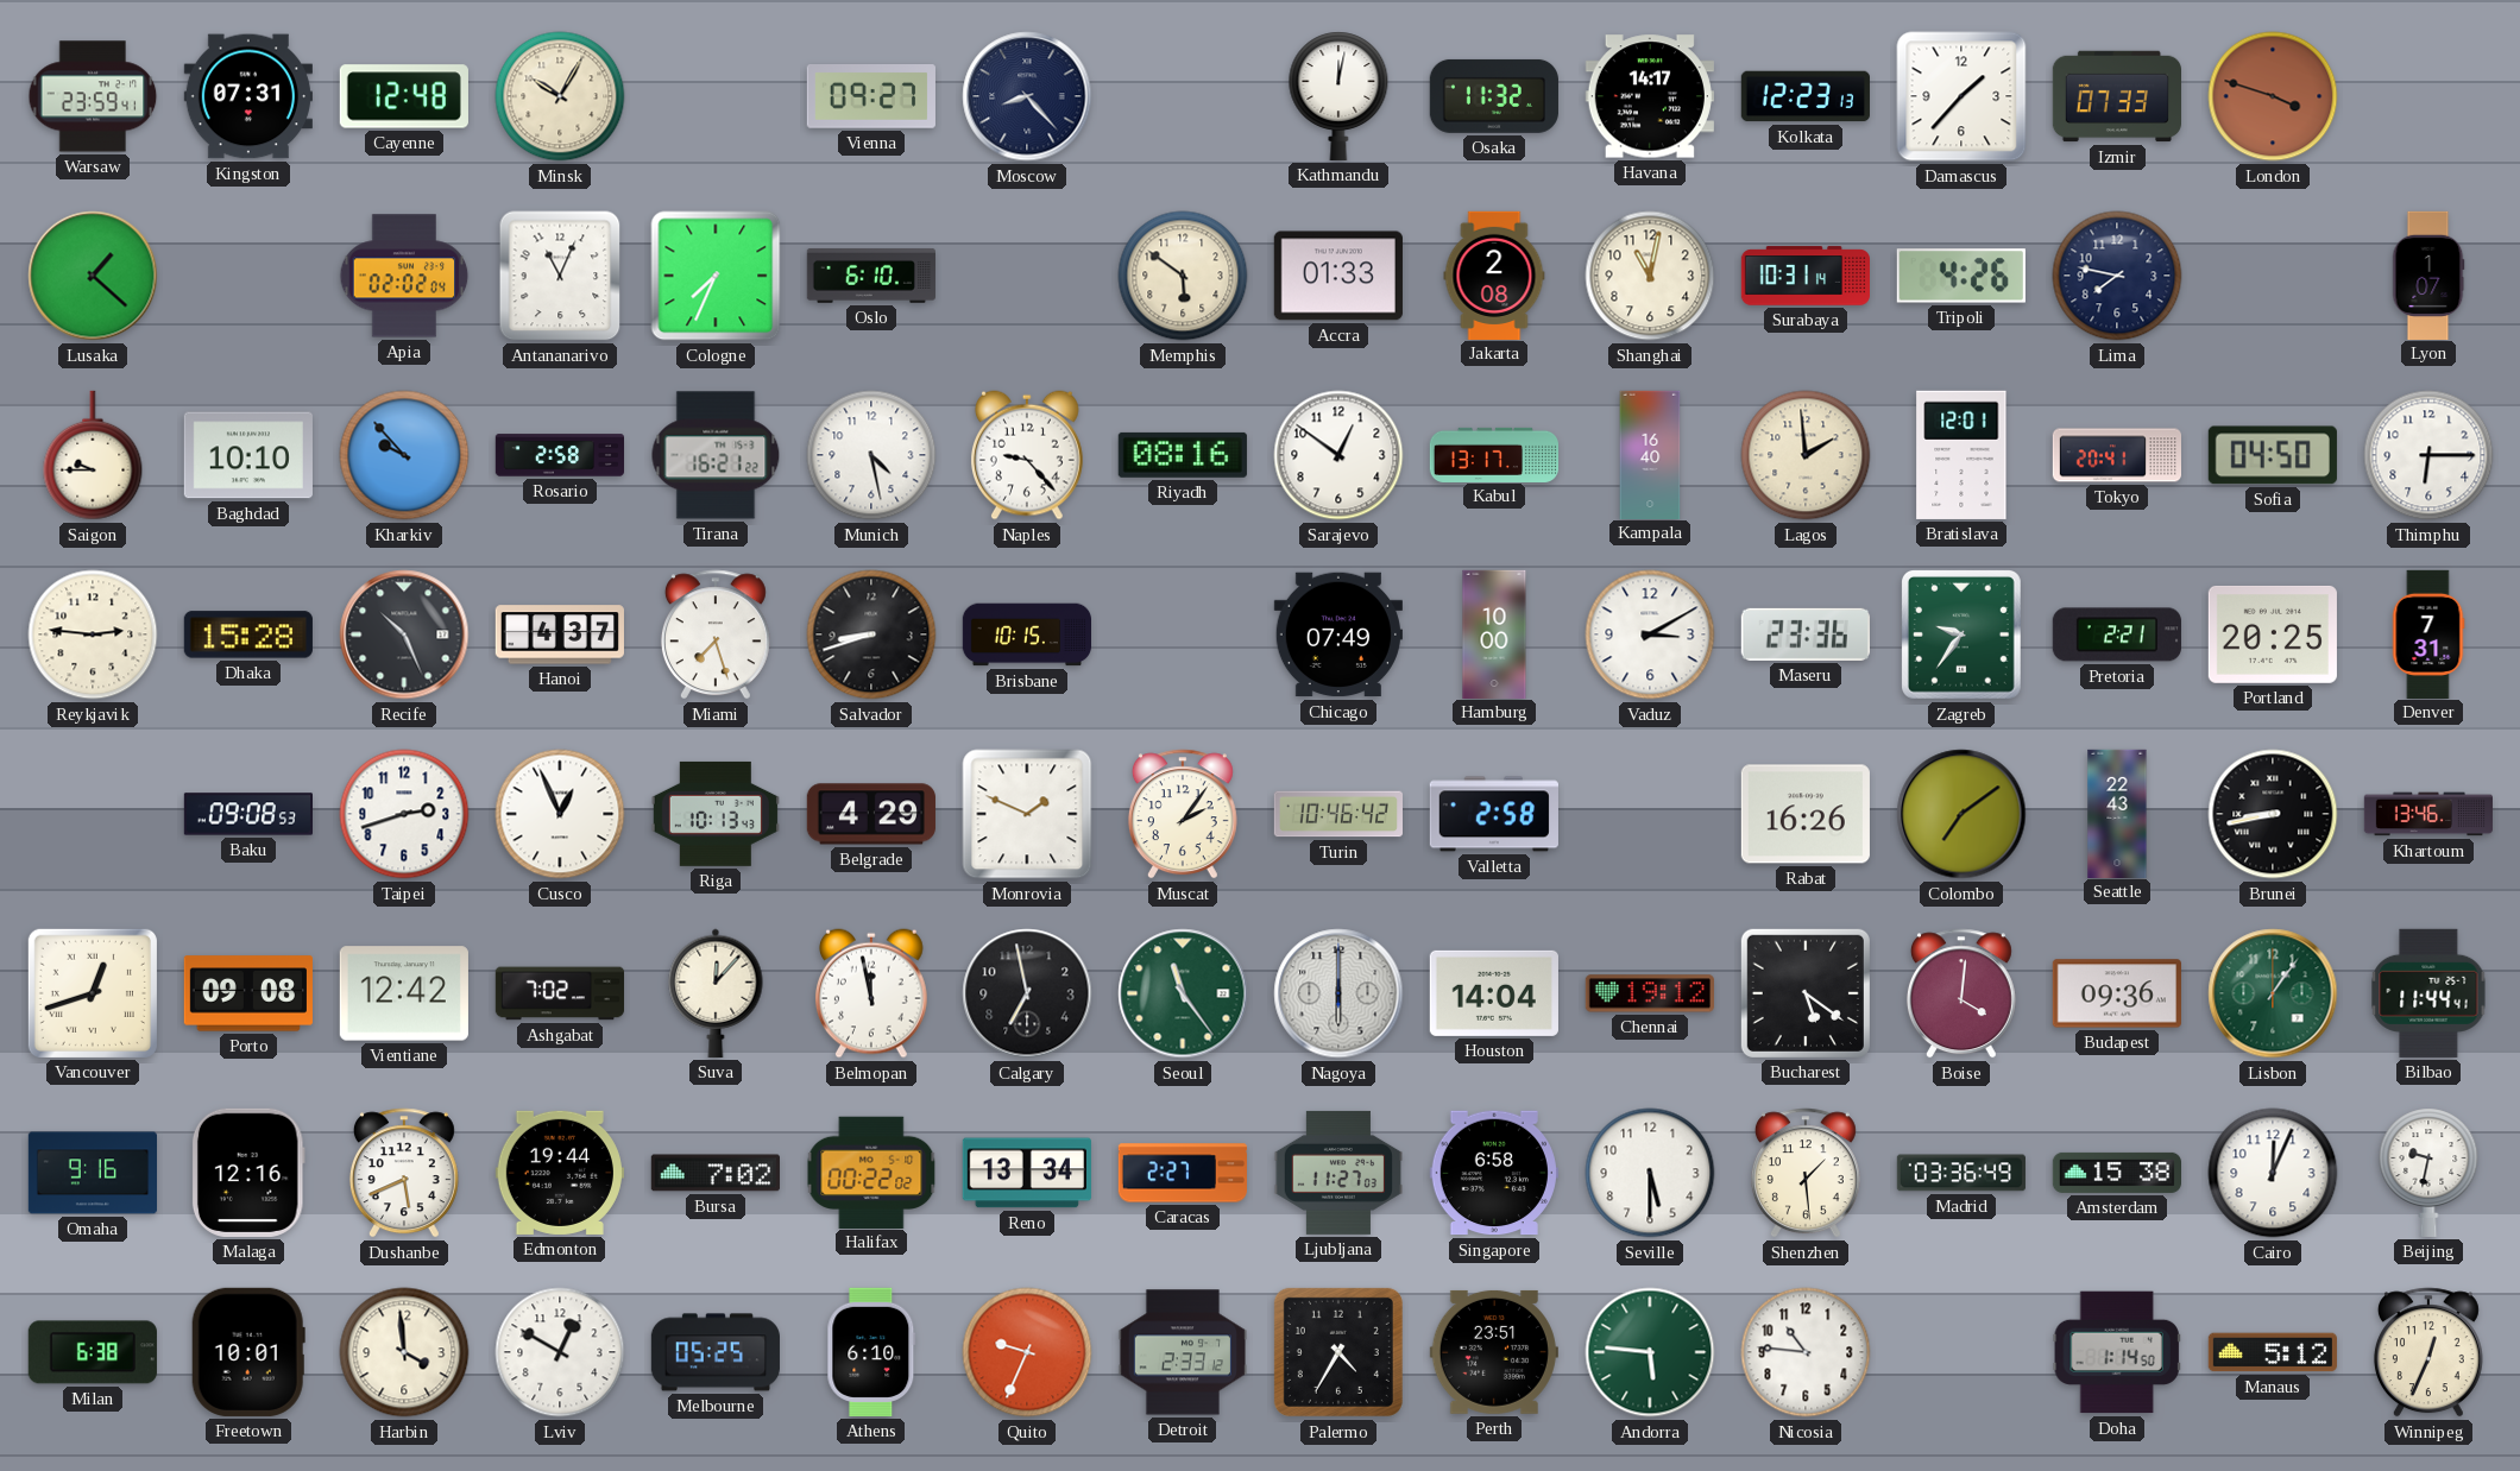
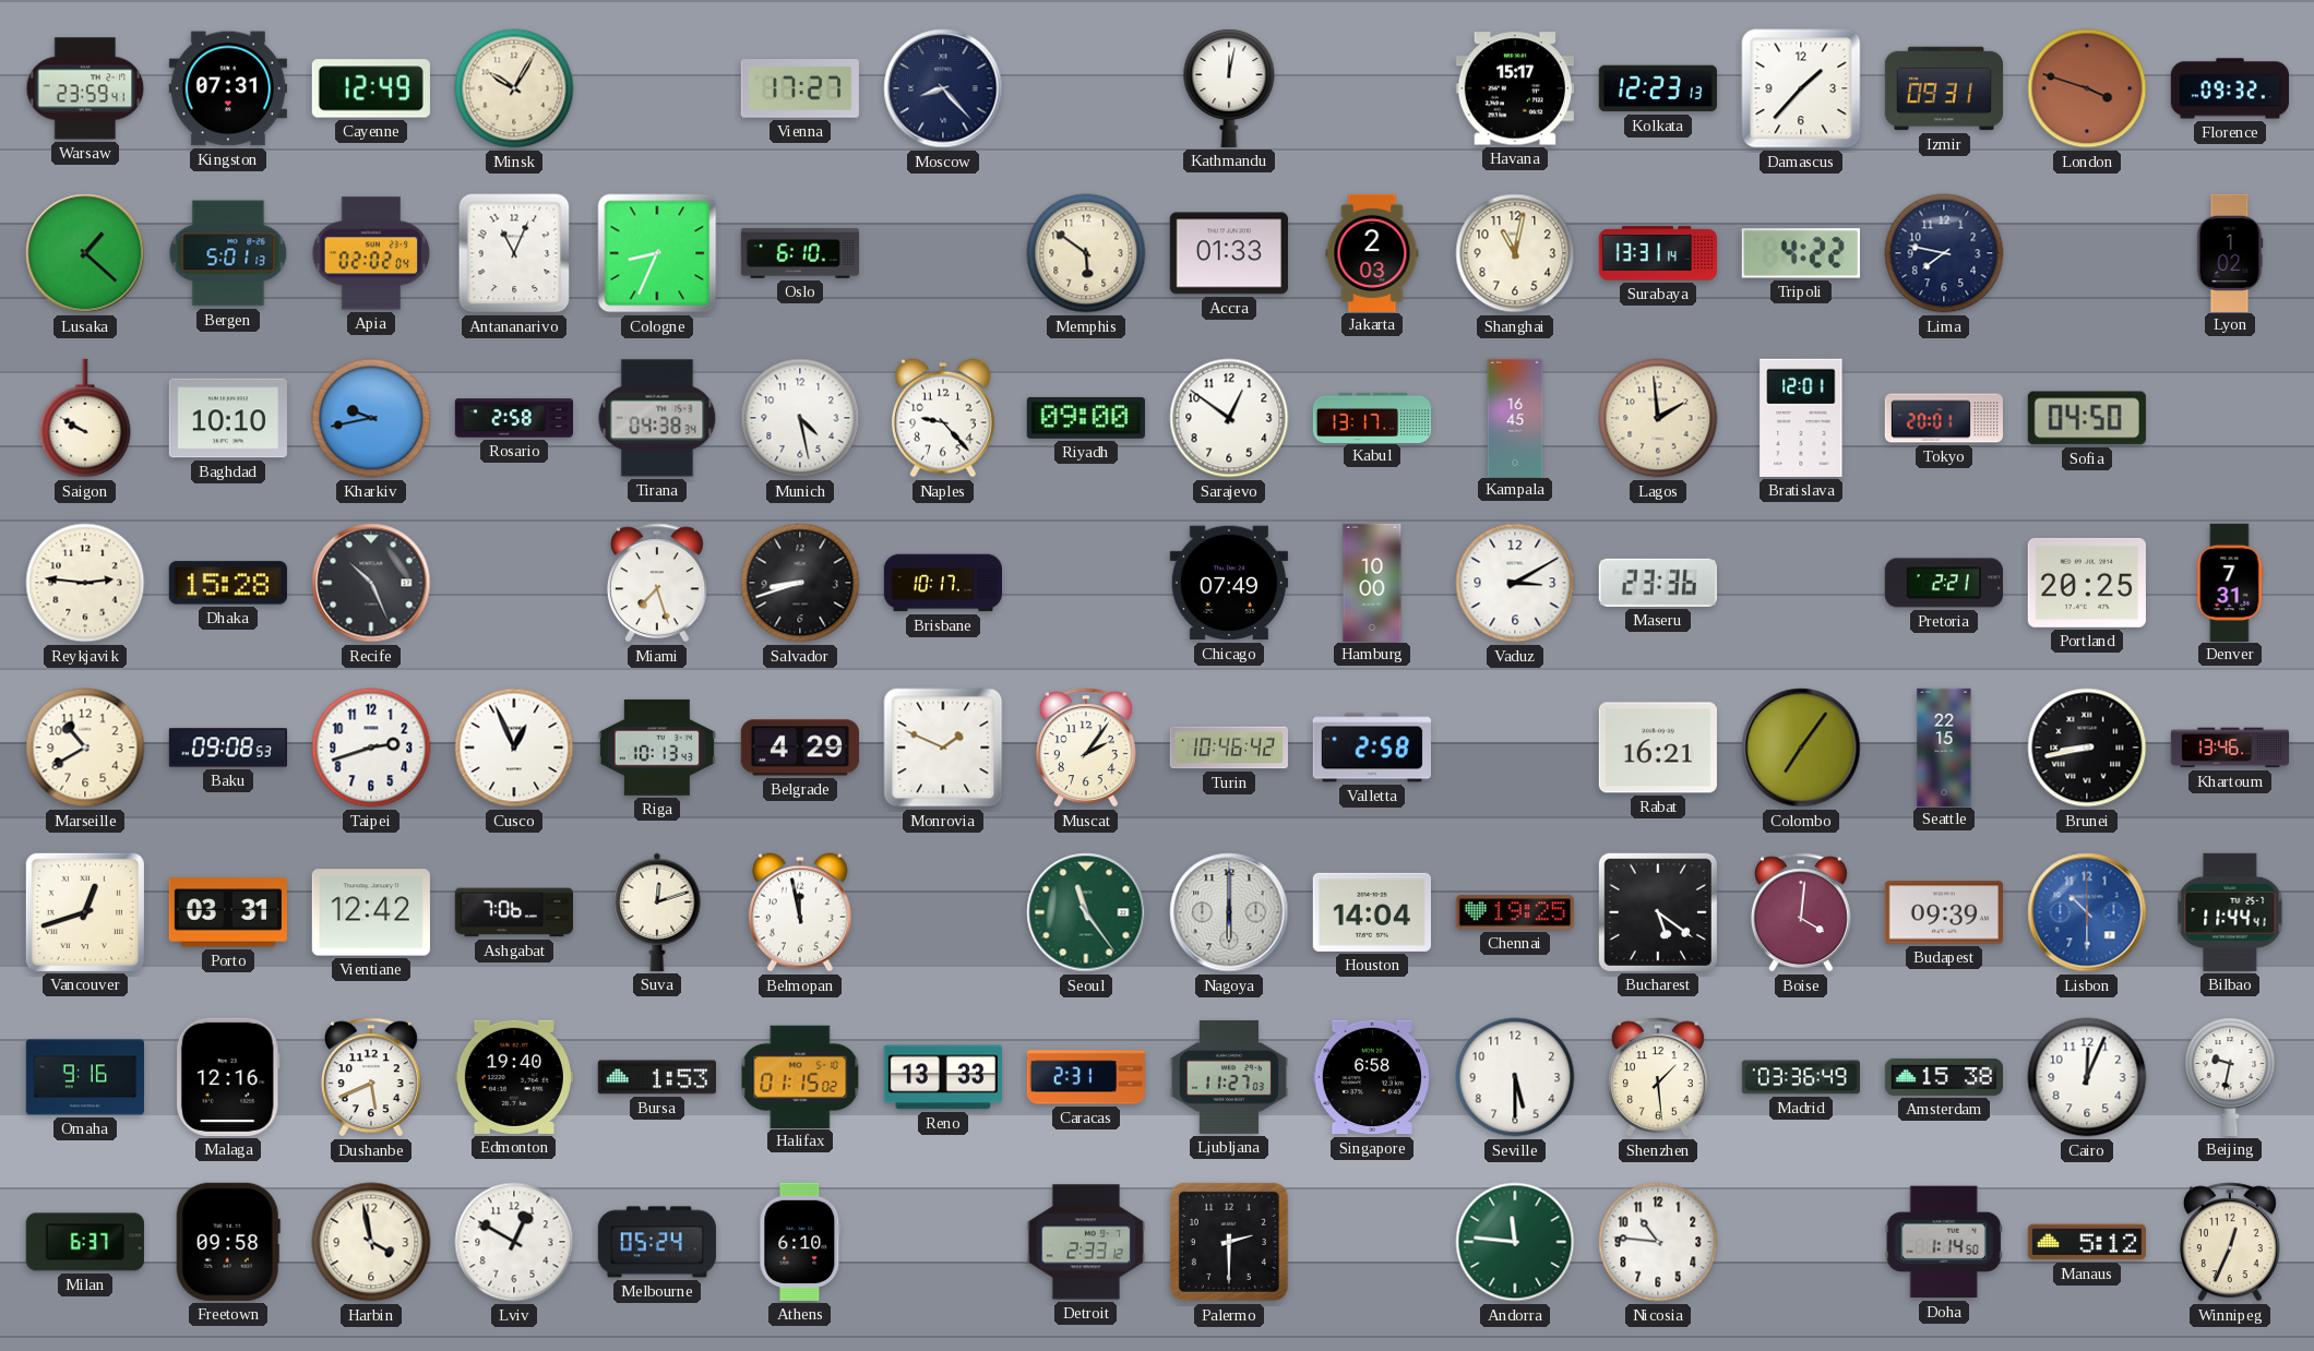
Cayenne: 12:48 -> 12:49 (371, 88)
Vienna: 09:27 -> 17:27 (800, 88)
Osaka: 11:32 -> none (1494, 96)
Havana: 14:17 -> 15:17 (1515, 88)
Izmir: 07:33 -> 09:31 (1943, 88)
Florence: none -> 09:32 (2229, 88)
Bergen: none -> 5:01 (228, 253)
Cologne: 7:34 -> 8:34 (657, 253)
Jakarta: 2:08 -> 2:03 (1372, 252)
Surabaya: 10:31 -> 13:31 (1657, 253)
Tripoli: 4:26 -> 4:22 (1801, 253)
Lyon: 1:07 -> 1:02 (2230, 252)
Saigon: 9:45 -> 9:50 (85, 418)
Kharkiv: 9:53 -> 9:43 (371, 418)
Tirana: 16:21 -> 04:38 (657, 418)
Riyadh: 08:16 -> 09:00 (1086, 418)
Kampala: 16:40 -> 16:45 (1515, 417)
Tokyo: 20:41 -> 20:01 (1943, 418)
Thimphu: 6:15 -> none (2428, 455)
Hanoi: 4:37 -> none (560, 635)
Brisbane: 10:15 -> 10:17 (942, 583)
Zagreb: 9:36 -> none (1961, 635)
Marseille: none -> 10:40 (85, 748)
Rabat: 16:26 -> 16:21 (1658, 748)
Colombo: 7:09 -> 7:06 (1801, 748)
Seattle: 22:43 -> 22:15 (1944, 746)
Porto: 09:08 -> 03:31 (228, 912)
Ashgabat: 7:02 -> 7:06 (513, 912)
Suva: 12:07 -> 12:12 (657, 912)
Calgary: 6:58 -> none (1027, 993)
Chennai: 19:12 -> 19:25 (1515, 912)
Budapest: 09:36 -> 09:39 (1944, 912)
Lisbon: 1:06 -> 10:30 (2087, 912)
Lisbon dial: green -> blue (2087, 912)
Edmonton: 19:44 -> 19:40 (514, 1077)
Bursa: 7:02 -> 1:53 (657, 1077)
Halifax: 00:22 -> 01:15 (800, 1076)
Reno: 13:34 -> 13:33 (943, 1077)
Caracas: 2:27 -> 2:31 (1086, 1077)
Milan: 6:38 -> 6:37 (85, 1242)
Freetown: 10:01 -> 09:58 (228, 1242)
Harbin: 3:59 -> 3:58 (371, 1242)
Melbourne: 05:25 -> 05:24 (657, 1242)
Quito: 9:34 -> none (1027, 1352)
Palermo: 4:35 -> 2:30 (1229, 1242)
Perth: 23:51 -> none (1494, 1352)
Andorra: 5:46 -> 11:46 (1515, 1242)
